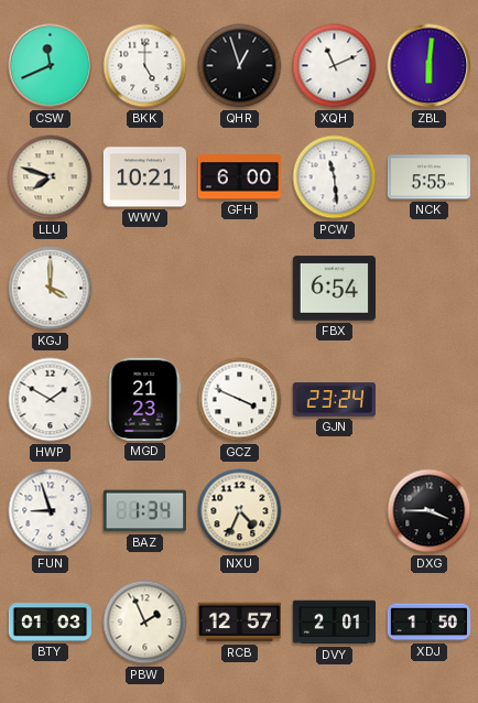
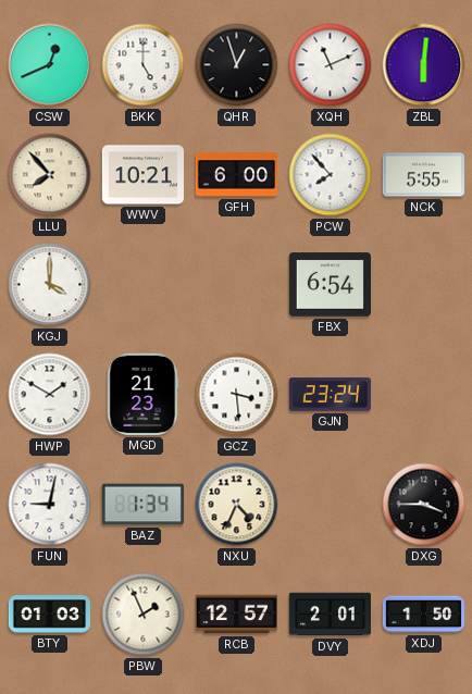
CSW: 11:41 -> 12:41 (50, 65)
LLU: 7:48 -> 7:53 (50, 175)
PCW: 11:29 -> 7:53 (331, 175)
GCZ: 3:49 -> 3:29 (237, 395)
FUN: 8:57 -> 9:02 (50, 505)
